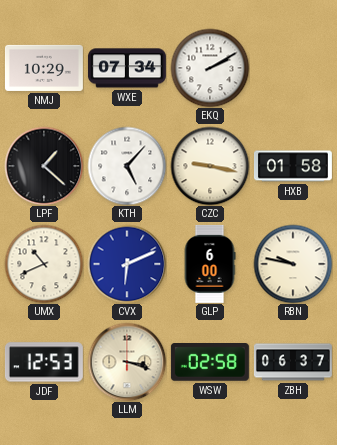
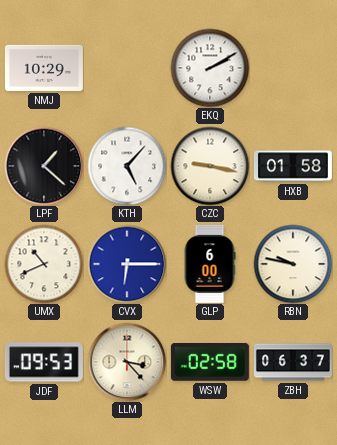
WXE: 07:34 -> none (127, 68)
CVX: 6:11 -> 6:15 (127, 264)
JDF: 12:53 -> 09:53 (44, 362)
LLM: 3:18 -> 3:23 (127, 362)
